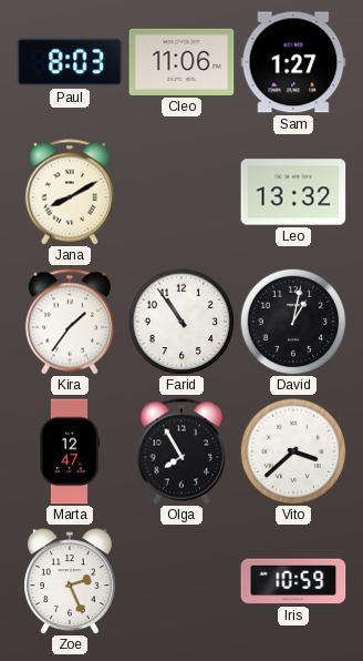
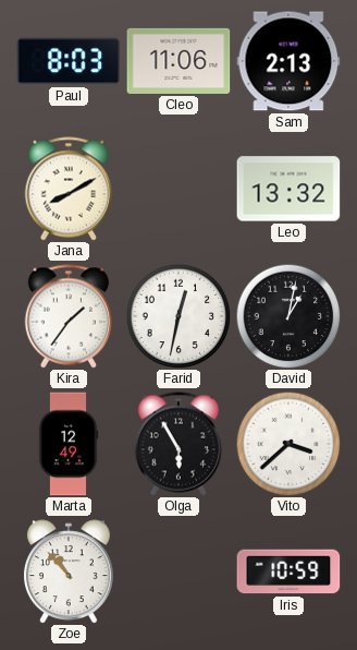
Sam: 1:27 -> 2:13 (288, 61)
Farid: 10:54 -> 12:32 (178, 316)
Marta: 12:47 -> 12:49 (69, 444)
Olga: 7:55 -> 5:55 (177, 444)
Zoe: 2:26 -> 10:53 (69, 571)
